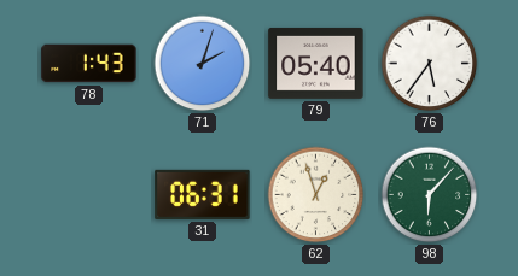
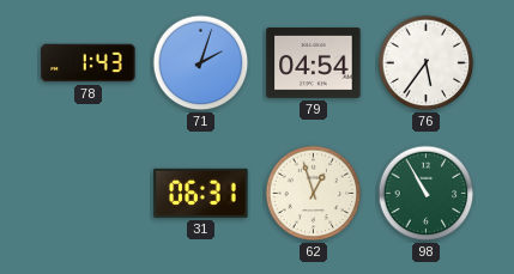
79: 05:40 -> 04:54 (314, 62)
98: 6:07 -> 10:55 (427, 194)
